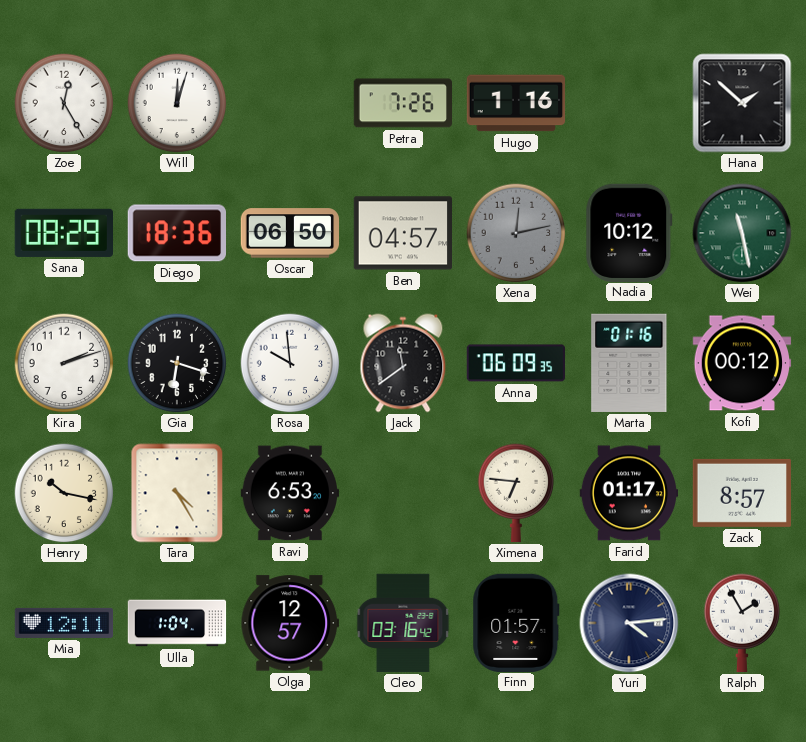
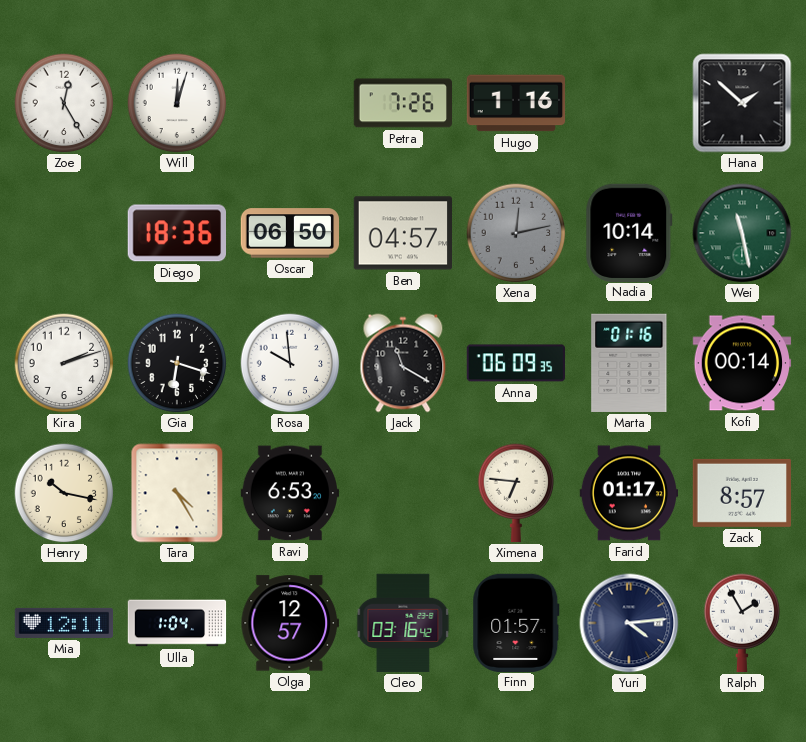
Sana: 08:29 -> none (63, 233)
Nadia: 10:12 -> 10:14 (629, 232)
Jack: 11:39 -> 11:20 (403, 363)
Kofi: 00:12 -> 00:14 (742, 363)
